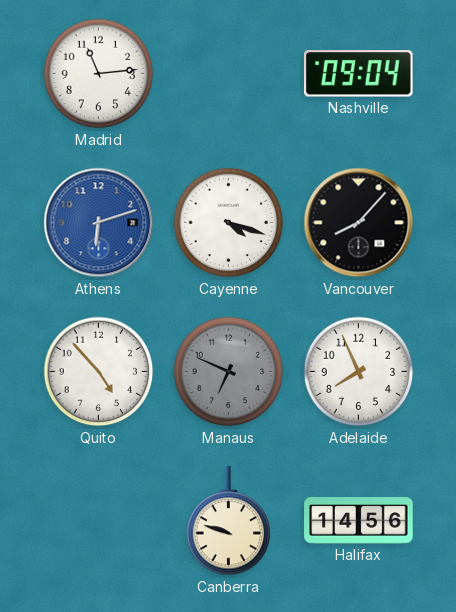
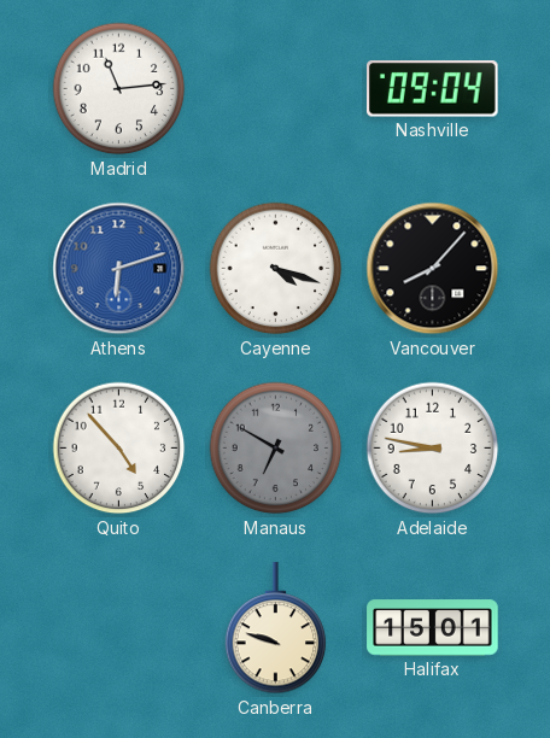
Manaus: 6:49 -> 6:50 (276, 449)
Adelaide: 7:56 -> 8:47 (433, 449)
Halifax: 14:56 -> 15:01 (433, 628)
